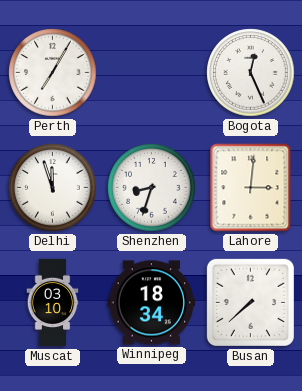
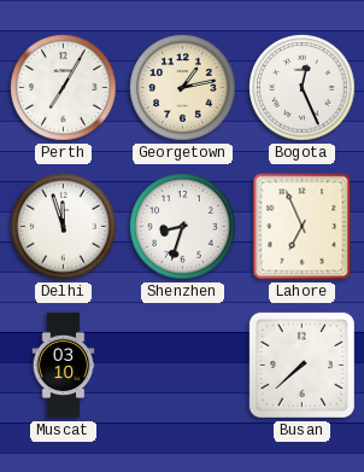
Georgetown: none -> 1:13 (183, 88)
Lahore: 3:01 -> 6:56 (303, 227)
Winnipeg: 18:34 -> none (152, 303)
